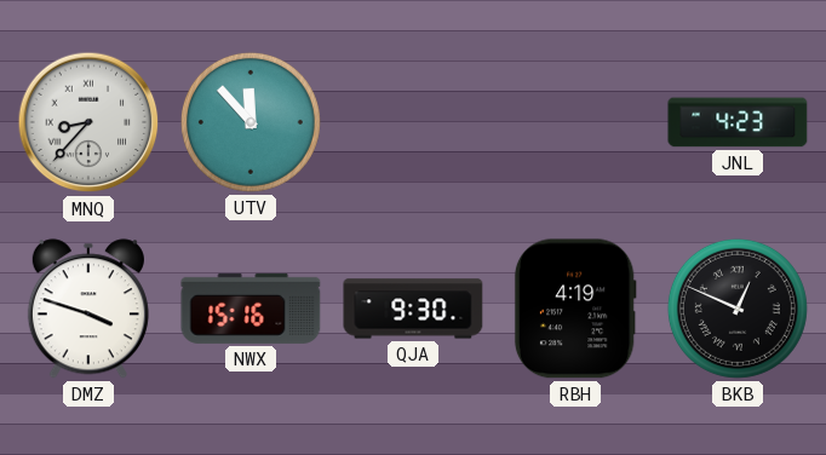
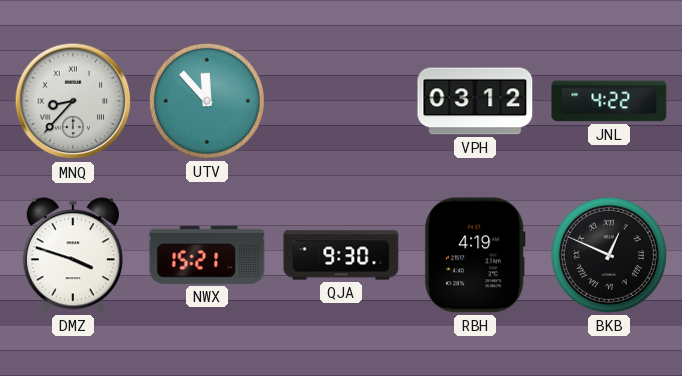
VPH: none -> 03:12 (475, 101)
JNL: 4:23 -> 4:22 (609, 101)
NWX: 15:16 -> 15:21 (207, 255)
